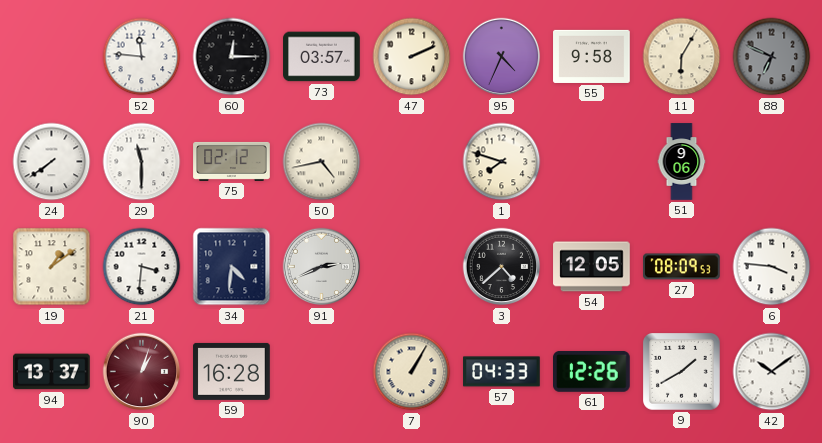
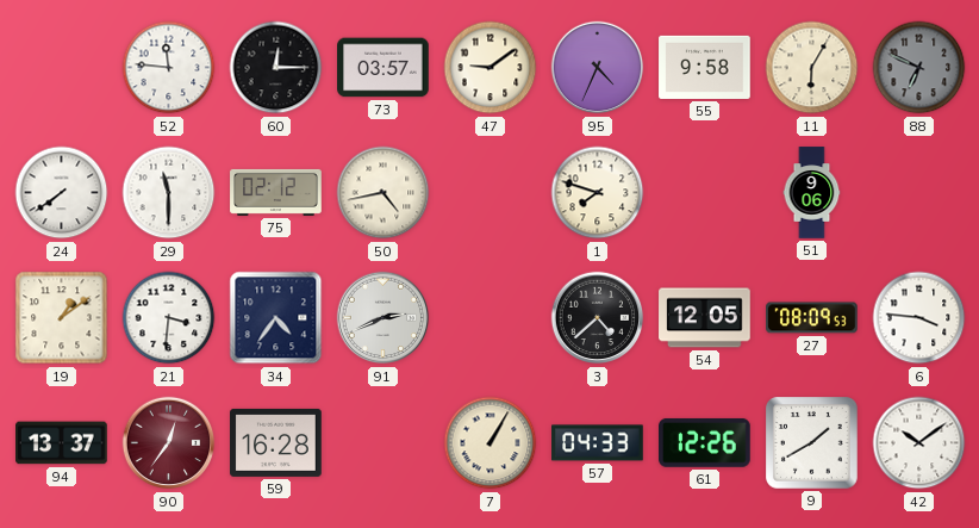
47: 2:11 -> 9:09 (491, 68)
34: 4:31 -> 4:36 (276, 318)
90: 1:03 -> 12:36 (169, 443)
